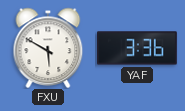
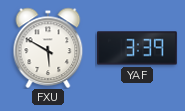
YAF: 3:36 -> 3:39 (138, 48)
